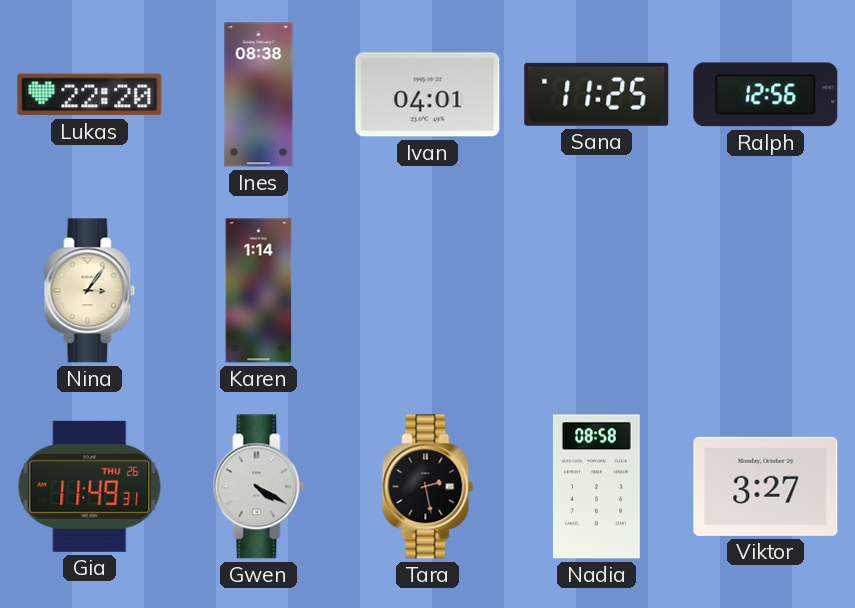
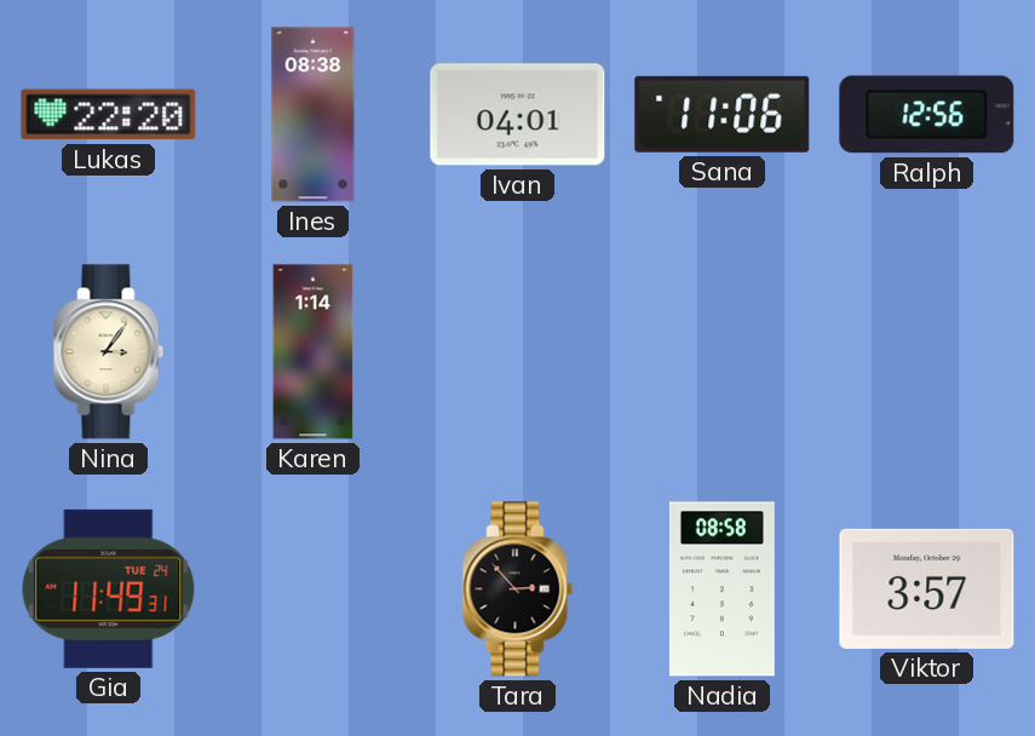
Sana: 11:25 -> 11:06 (723, 114)
Gia date: THU 26 -> TUE 24 (109, 588)
Gwen: 4:20 -> none (259, 487)
Tara: 2:28 -> 2:53 (518, 590)
Viktor: 3:27 -> 3:57 (927, 588)
